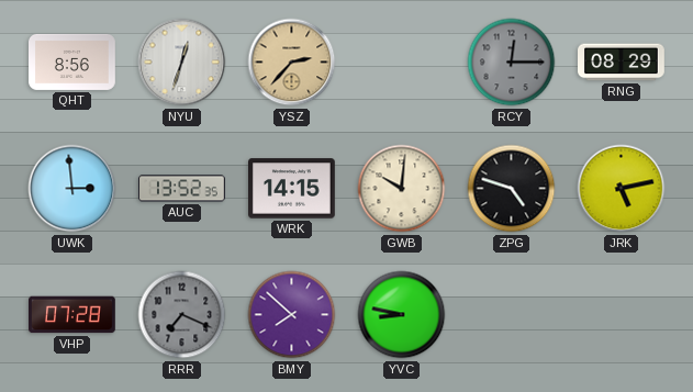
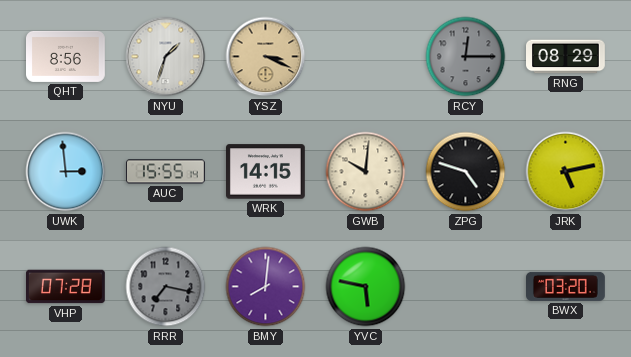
NYU: 12:33 -> 1:33 (166, 57)
YSZ: 2:37 -> 3:19 (266, 57)
AUC: 13:52 -> 15:55 (166, 172)
RRR: 7:19 -> 7:17 (166, 287)
BMY: 7:52 -> 8:01 (266, 287)
YVC: 8:47 -> 5:47 (366, 287)
BWX: none -> 03:20 (566, 286)
